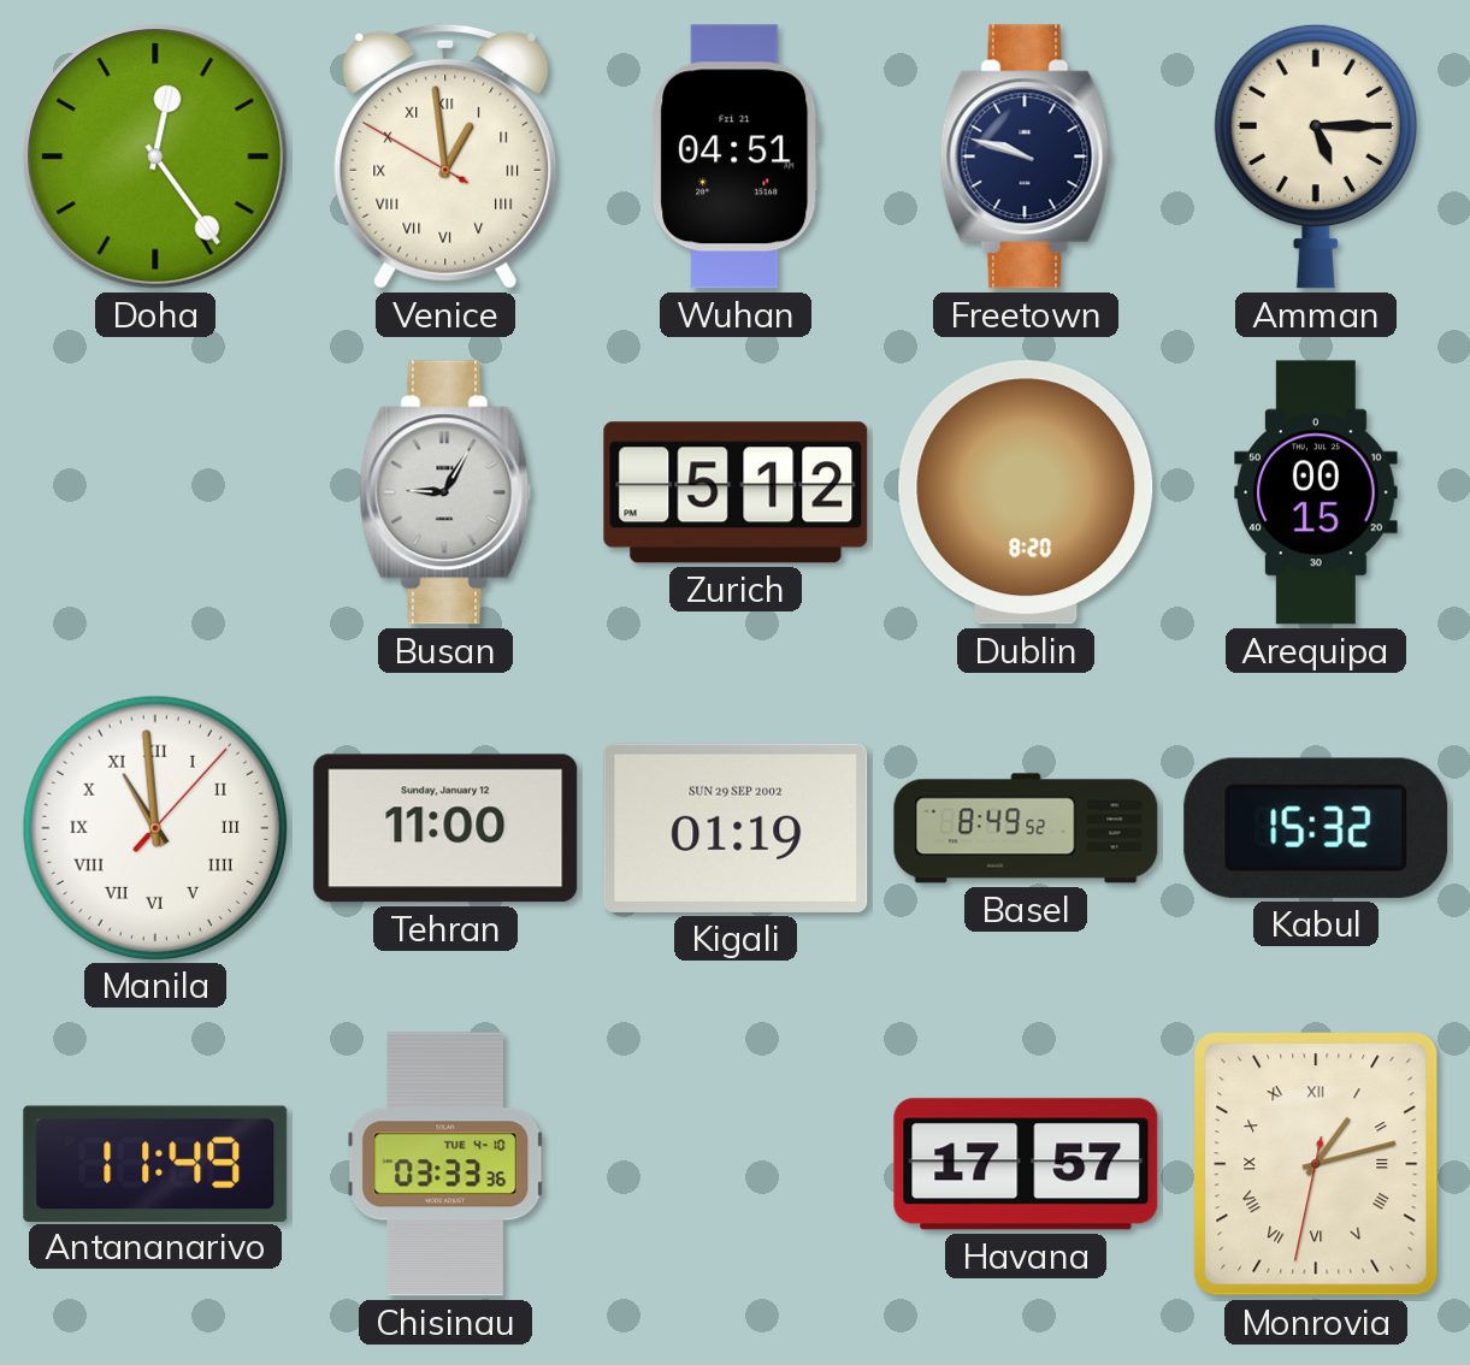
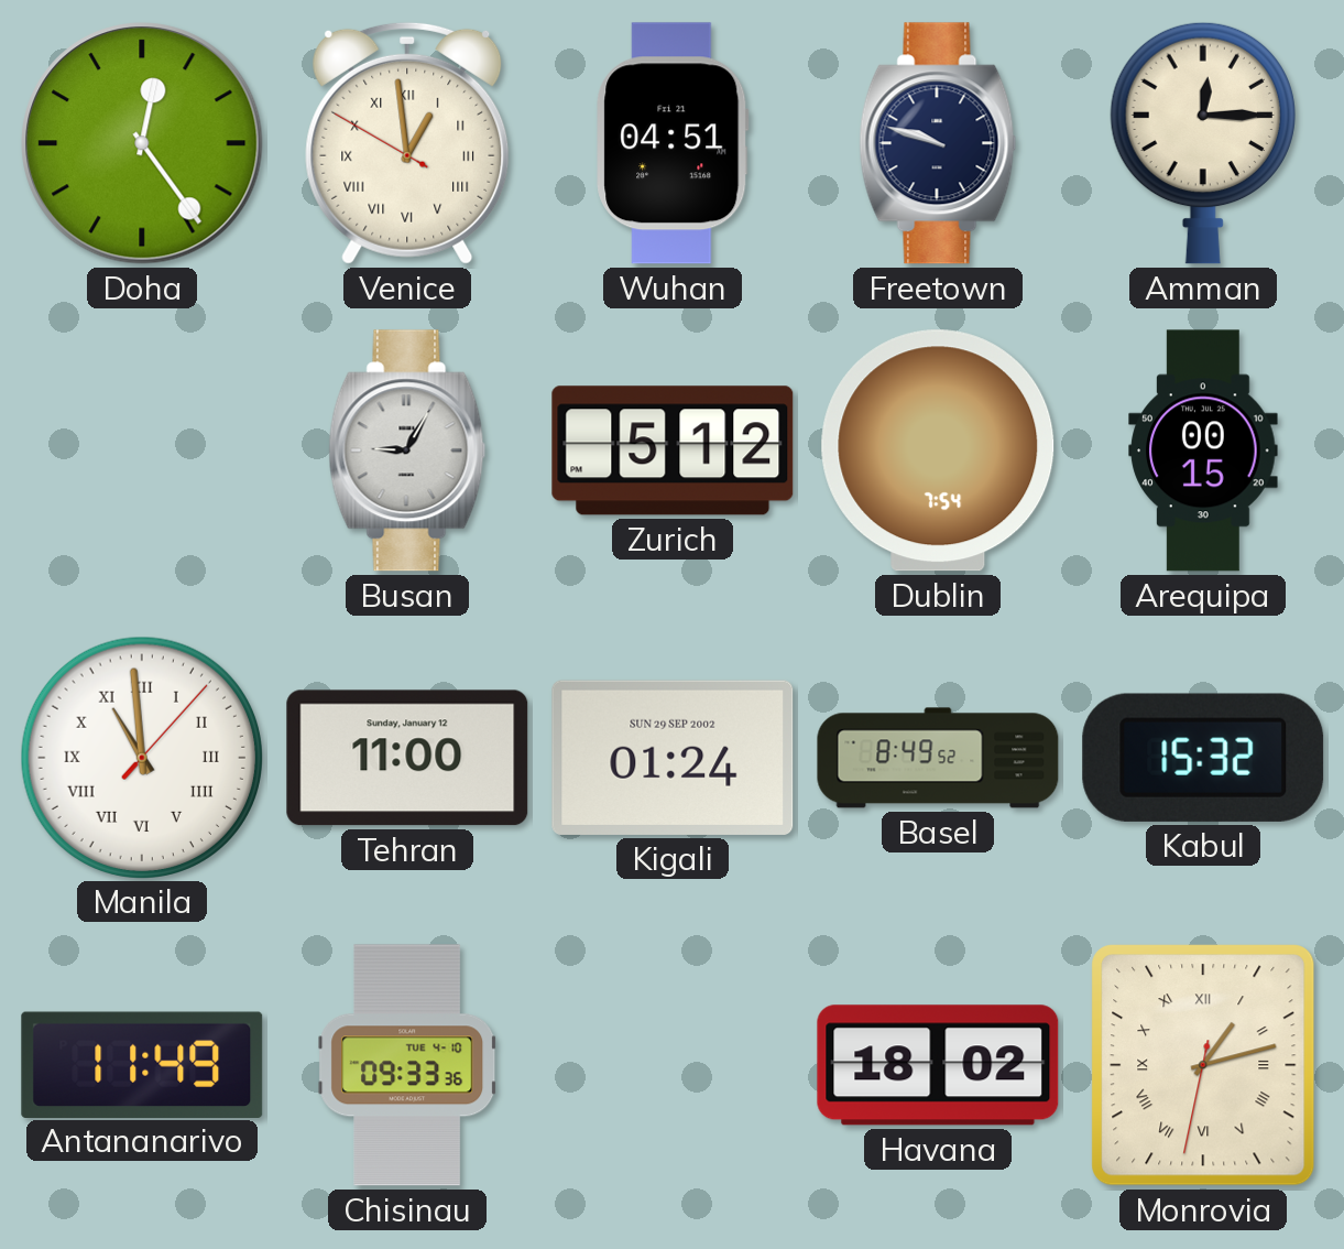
Amman: 5:15 -> 12:15 (1203, 143)
Dublin: 8:20 -> 7:54 (938, 450)
Kigali: 01:19 -> 01:24 (673, 758)
Chisinau: 03:33 -> 09:33 (407, 1065)
Havana: 17:57 -> 18:02 (938, 1065)
